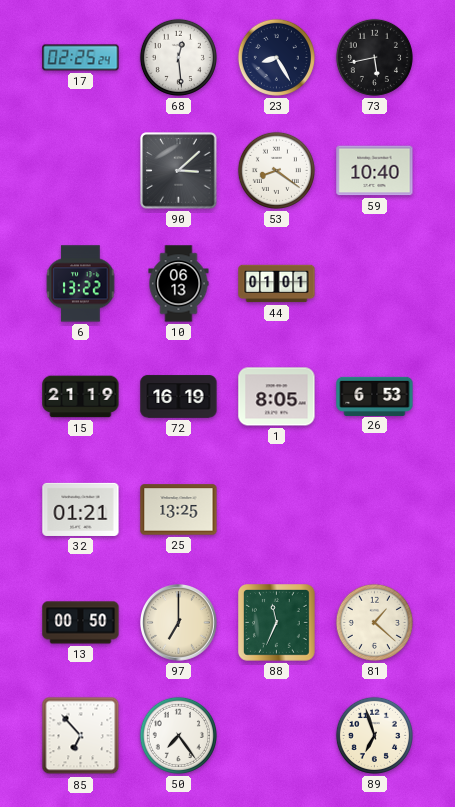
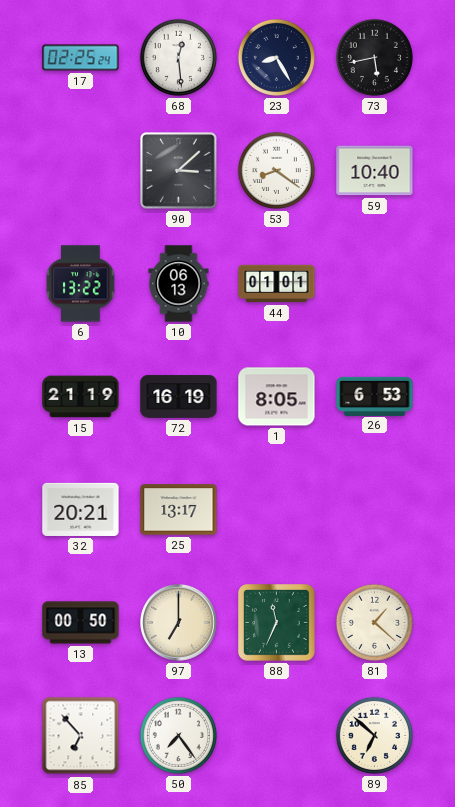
32: 01:21 -> 20:21 (81, 509)
25: 13:25 -> 13:17 (179, 510)
89: 6:57 -> 6:52 (374, 735)
